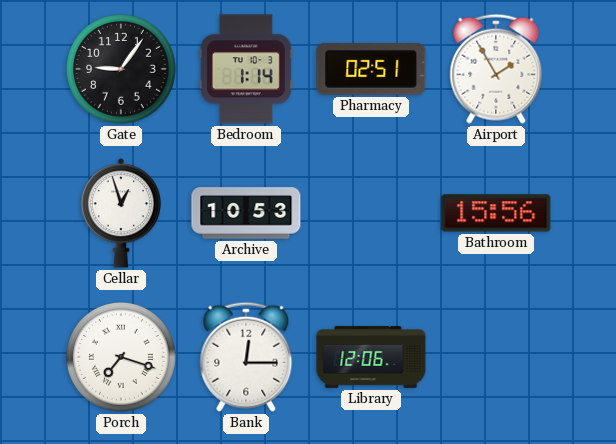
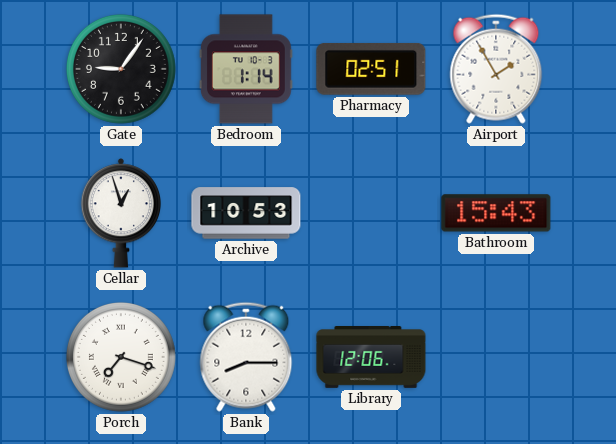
Bathroom: 15:56 -> 15:43 (496, 213)
Bank: 12:15 -> 8:15 (246, 357)
